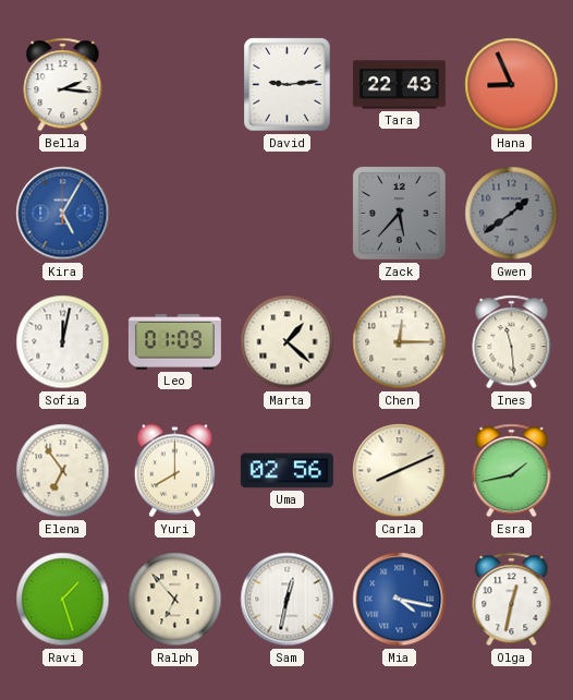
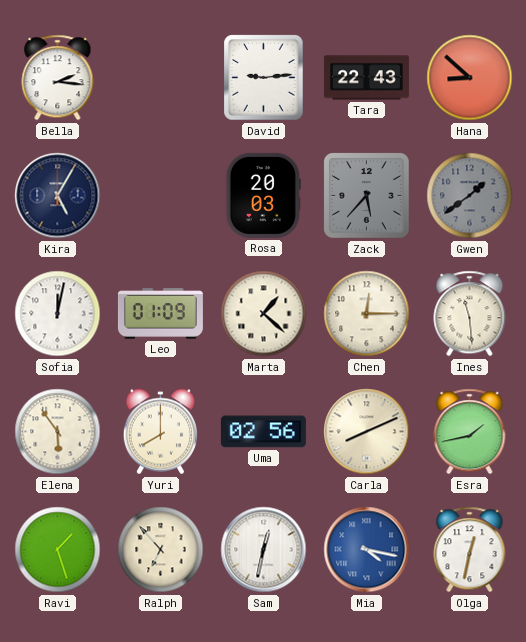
Hana: 8:56 -> 8:52 (470, 78)
Kira dial: blue -> navy (58, 196)
Rosa: none -> 20:03 (263, 195)
Elena: 6:54 -> 5:54 (58, 432)
